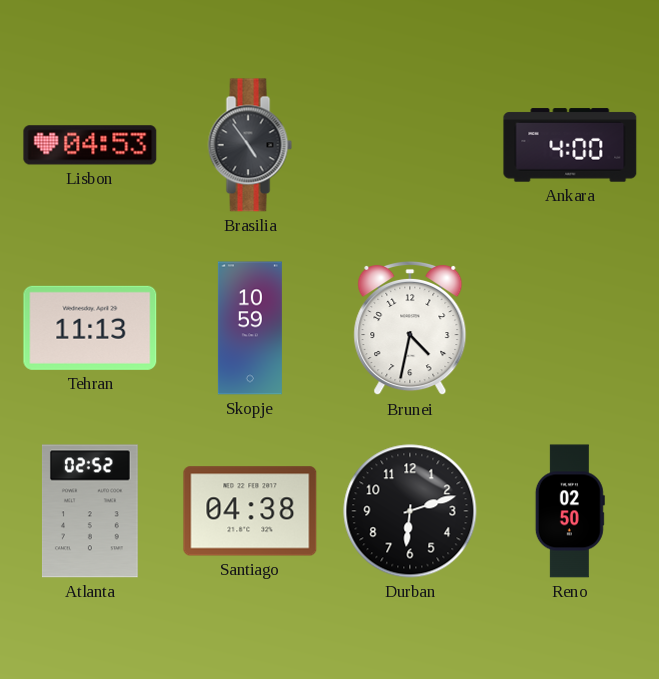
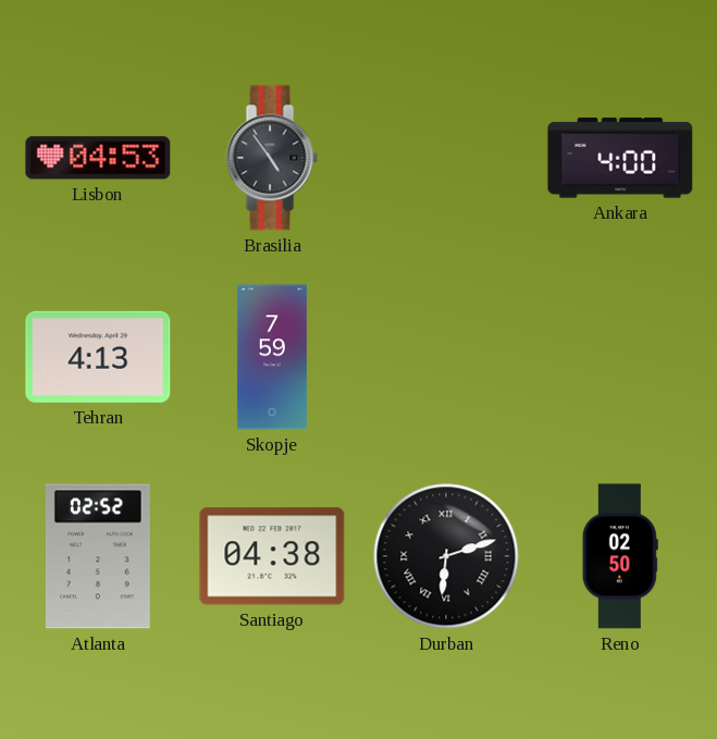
Tehran: 11:13 -> 4:13 (98, 357)
Skopje: 10:59 -> 7:59 (272, 357)
Brunei: 4:32 -> none (410, 328)
Durban numerals: Arabic -> Roman (446, 556)
